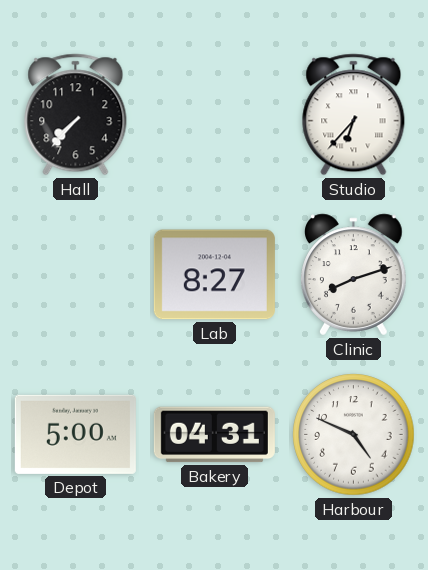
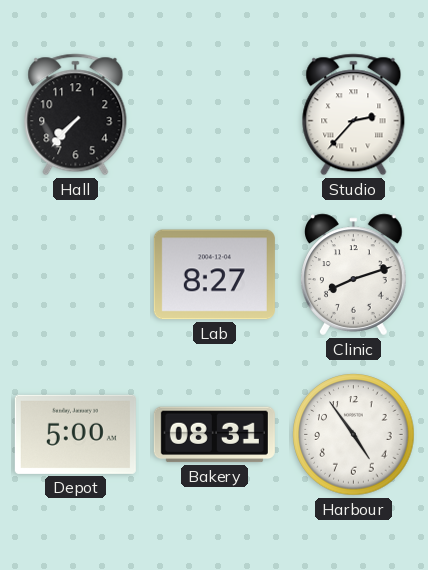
Studio: 6:37 -> 2:37 (354, 115)
Bakery: 04:31 -> 08:31 (214, 435)
Harbour: 4:49 -> 4:54 (354, 435)
